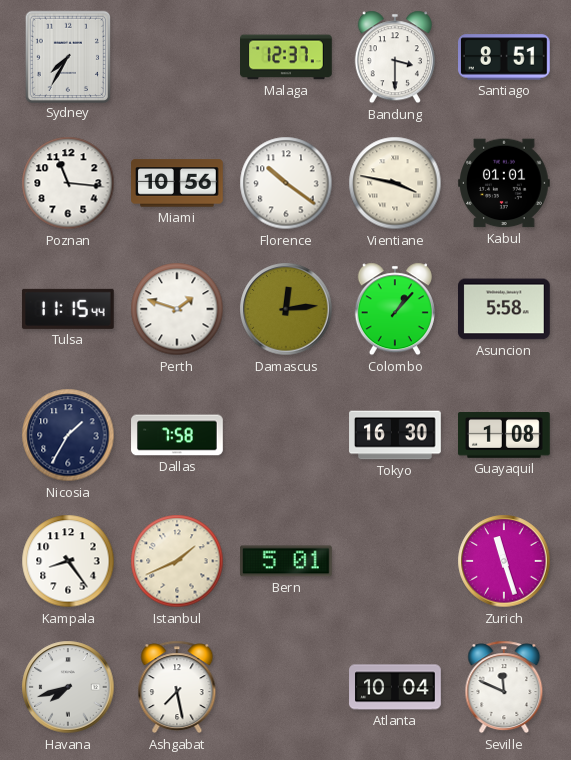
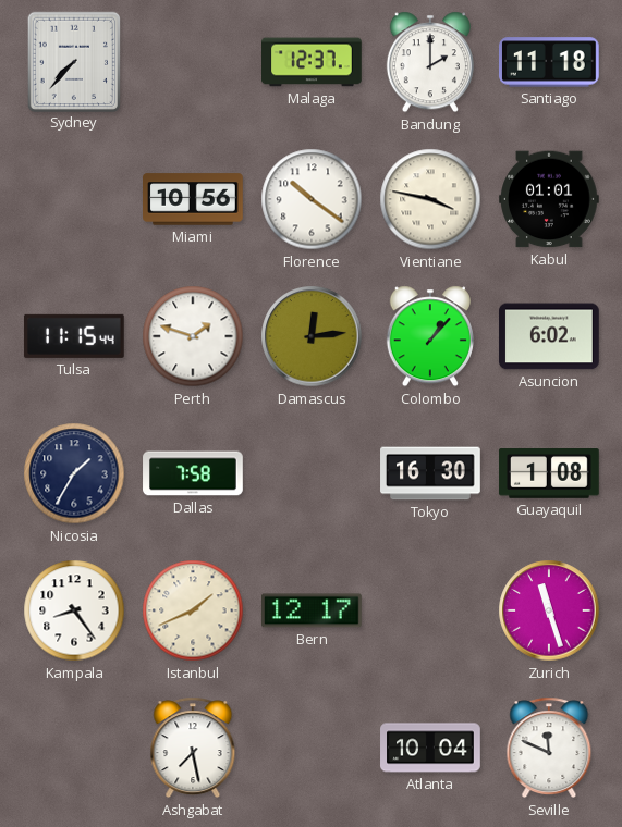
Sydney: 7:35 -> 7:37 (73, 61)
Bandung: 3:30 -> 2:00 (430, 62)
Santiago: 8:51 -> 11:18 (550, 62)
Poznan: 11:16 -> none (68, 183)
Asuncion: 5:58 -> 6:02 (550, 336)
Bern: 5:01 -> 12:17 (313, 610)
Havana: 7:42 -> none (68, 687)
